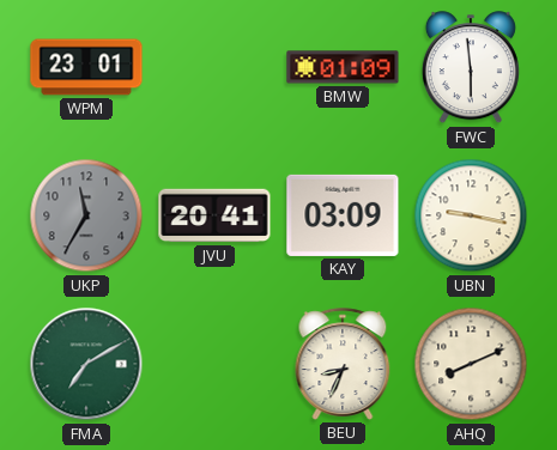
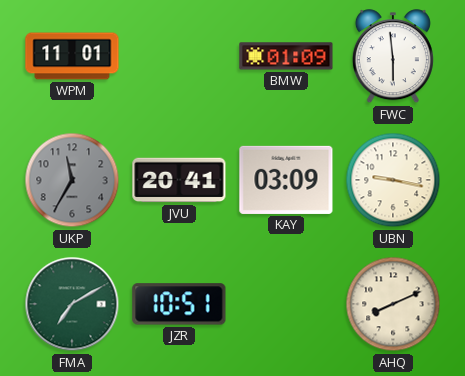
WPM: 23:01 -> 11:01 (72, 56)
JZR: none -> 10:51 (179, 304)
BEU: 8:34 -> none (343, 364)
